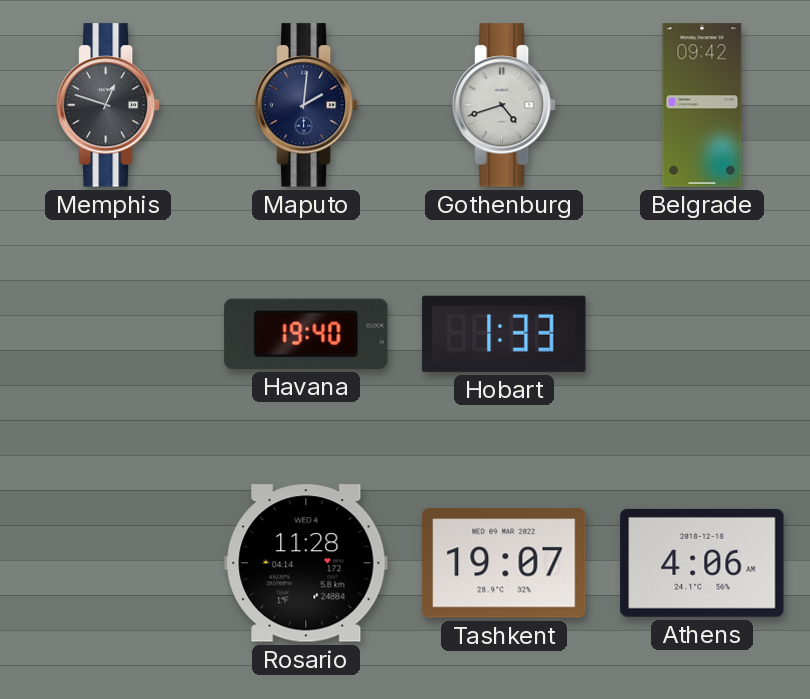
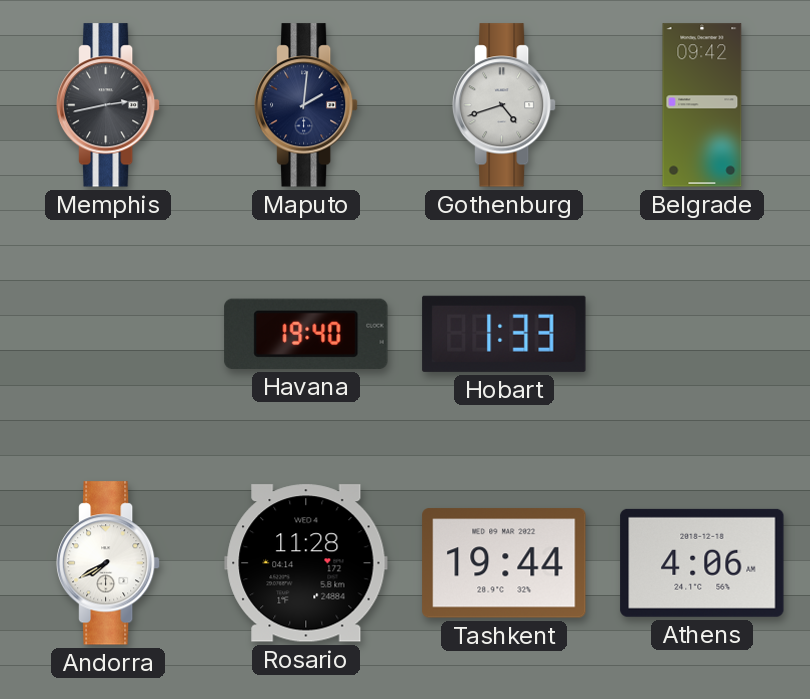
Memphis: 12:48 -> 2:43 (108, 105)
Andorra: none -> 7:40 (108, 563)
Tashkent: 19:07 -> 19:44 (504, 563)
